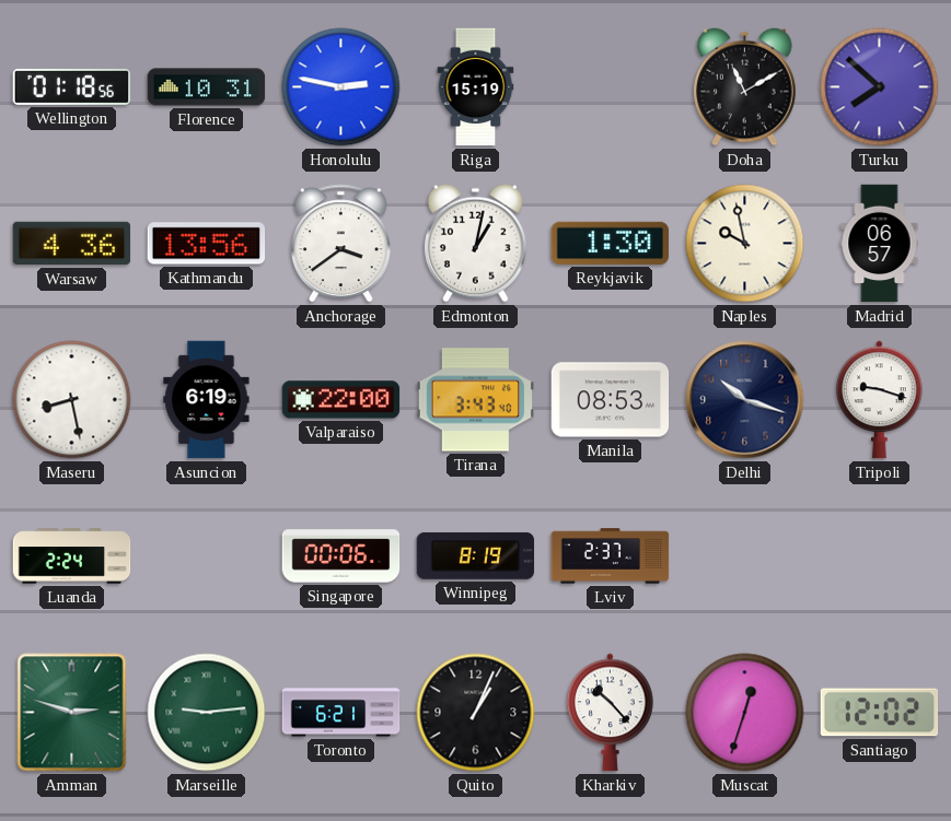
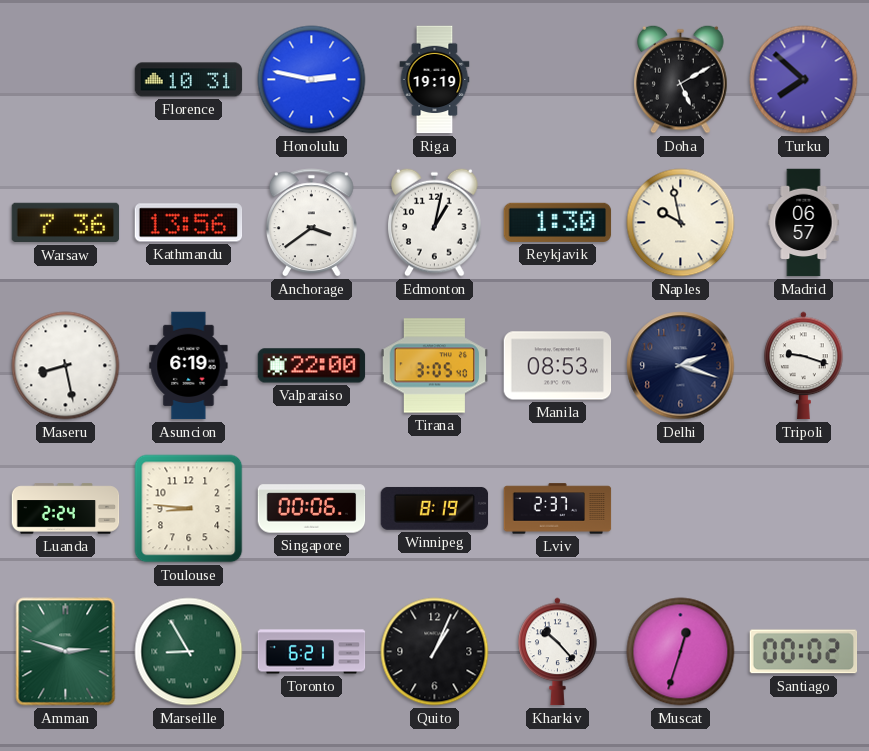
Wellington: 01:18 -> none (72, 86)
Riga: 15:19 -> 19:19 (435, 80)
Doha: 11:10 -> 5:10 (681, 79)
Warsaw: 4:36 -> 7:36 (66, 223)
Tirana: 3:43 -> 3:05 (435, 366)
Delhi: 10:18 -> 2:18 (681, 366)
Toulouse: none -> 8:46 (189, 509)
Marseille: 9:14 -> 8:55 (189, 652)
Santiago: 12:02 -> 00:02 (804, 652)
